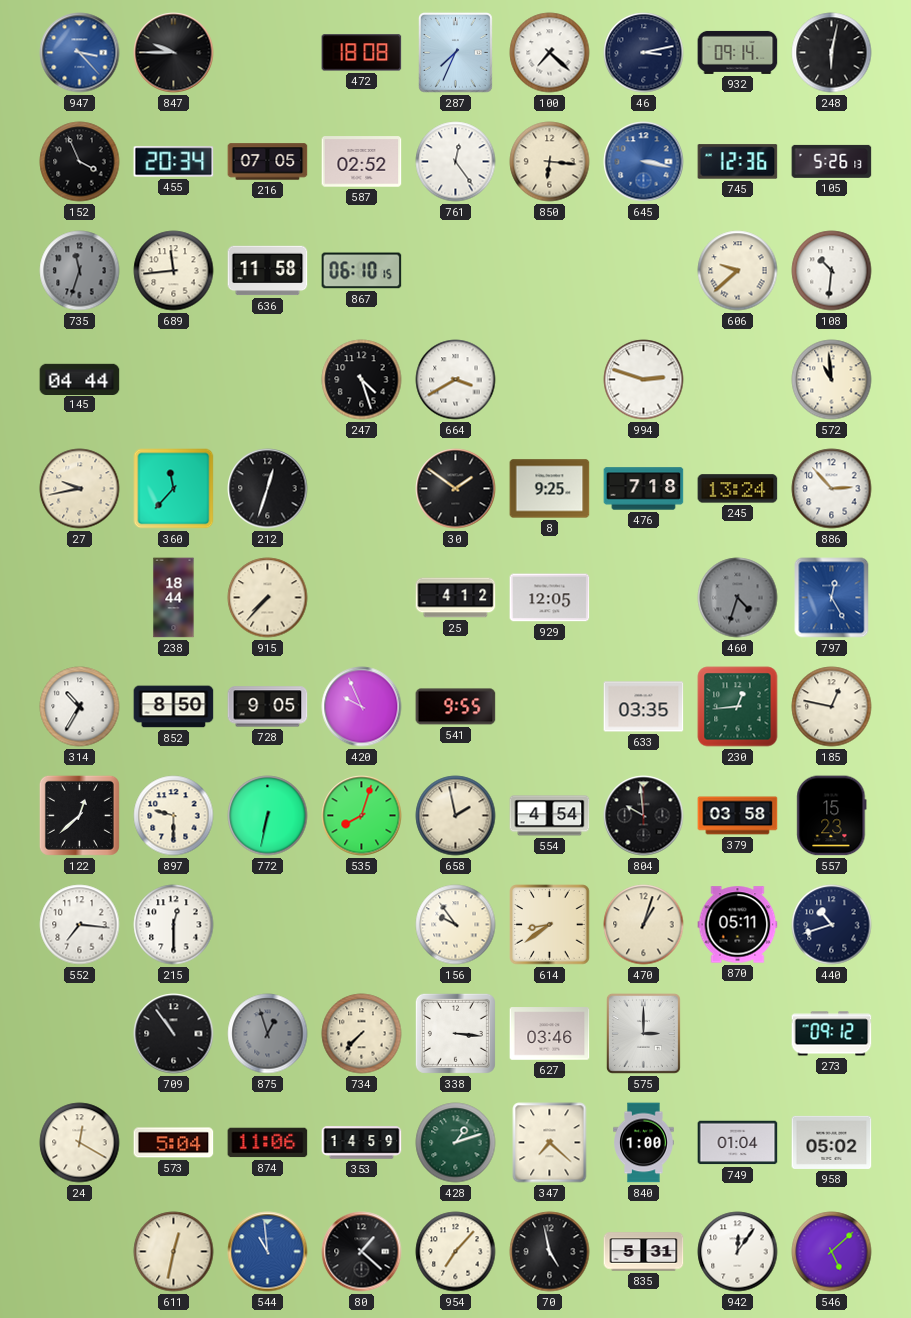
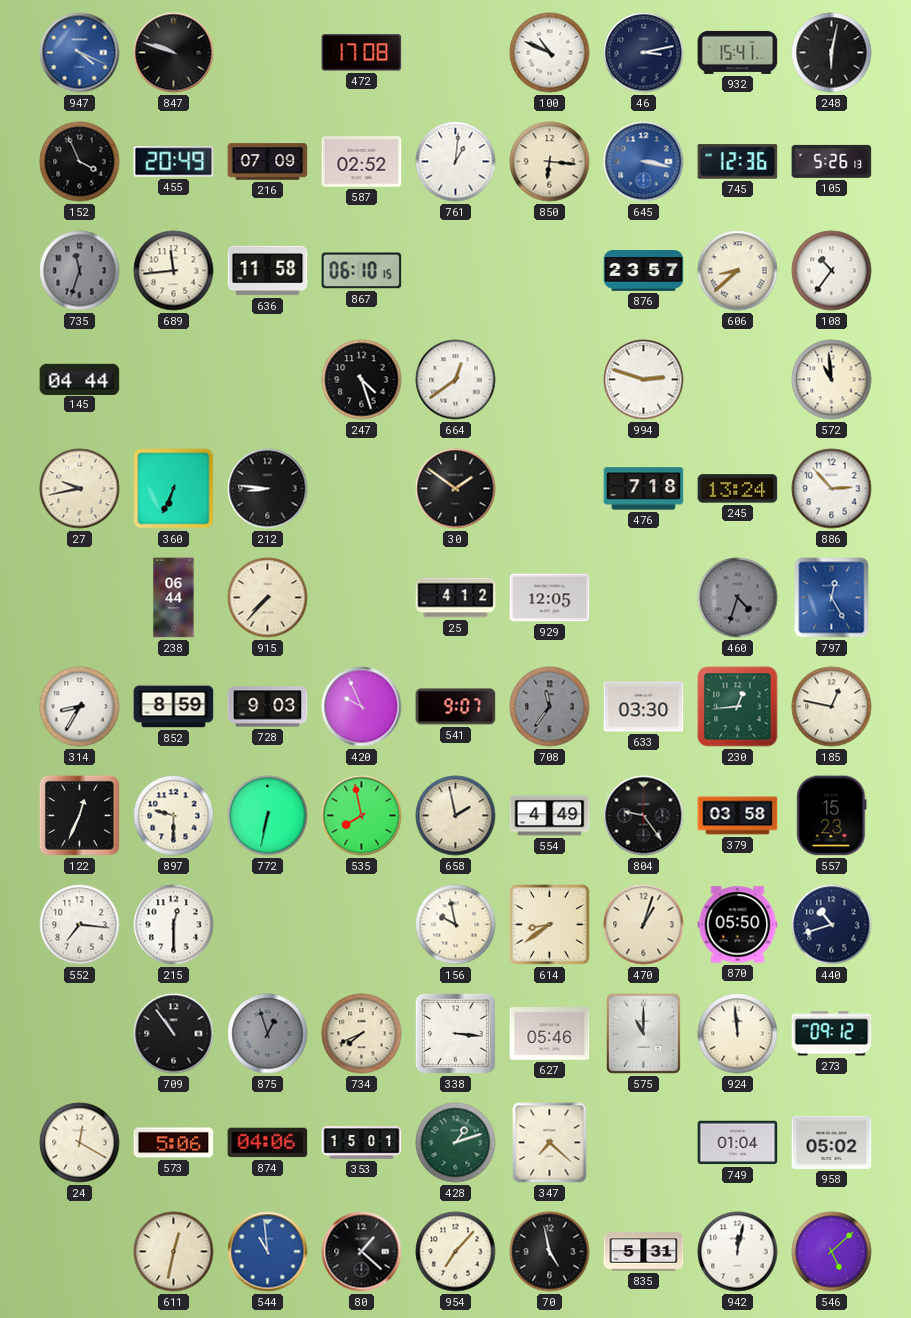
947: 3:23 -> 4:19 (80, 53)
847: 9:45 -> 9:48 (174, 53)
472: 18:08 -> 17:08 (362, 53)
287: 7:34 -> none (455, 52)
100: 7:22 -> 10:49 (550, 53)
932: 09:14 -> 15:41 (738, 52)
455: 20:34 -> 20:49 (174, 162)
216: 07:05 -> 07:09 (268, 162)
761: 12:24 -> 1:01 (456, 162)
876: none -> 23:57 (644, 271)
606: 9:38 -> 8:38 (738, 271)
108: 10:31 -> 10:36 (832, 271)
664: 3:40 -> 12:39 (456, 380)
360: 11:37 -> 6:34 (174, 489)
212: 12:33 -> 8:46 (268, 489)
8: 9:25 -> none (550, 489)
238: 18:44 -> 06:44 (174, 598)
314: 10:35 -> 8:35 (80, 707)
852: 8:50 -> 8:59 (174, 707)
728: 9:05 -> 9:03 (268, 707)
541: 9:55 -> 9:07 (456, 707)
708: none -> 11:36 (550, 707)
633: 03:35 -> 03:30 (644, 707)
122: 12:38 -> 12:34 (79, 815)
535: 8:03 -> 7:58 (362, 816)
554: 4:54 -> 4:49 (550, 816)
804: 9:59 -> 9:24 (644, 816)
156: 9:54 -> 9:58 (456, 925)
870: 05:11 -> 05:50 (738, 925)
734: 7:37 -> 7:41 (362, 1034)
627: 03:46 -> 05:46 (550, 1034)
575: 3:00 -> 11:00 (643, 1033)
924: none -> 11:59 (738, 1034)
573: 5:04 -> 5:06 (174, 1143)
874: 11:06 -> 04:06 (268, 1143)
353: 14:59 -> 15:01 (362, 1143)
840: 1:00 -> none (644, 1143)
942: 12:06 -> 12:02 (738, 1252)
